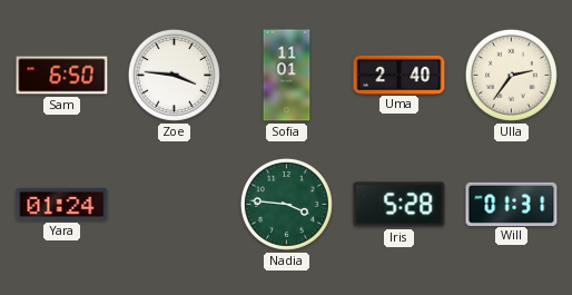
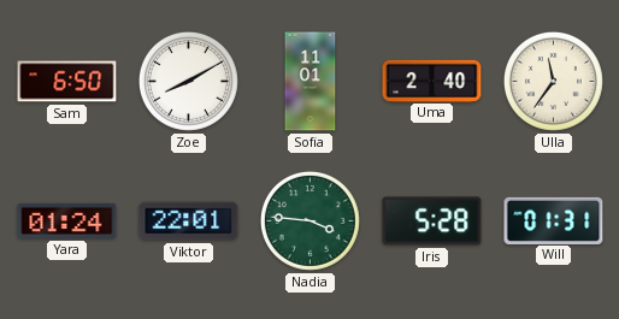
Zoe: 3:46 -> 8:10 (188, 81)
Ulla: 2:36 -> 11:36 (553, 81)
Viktor: none -> 22:01 (189, 221)
